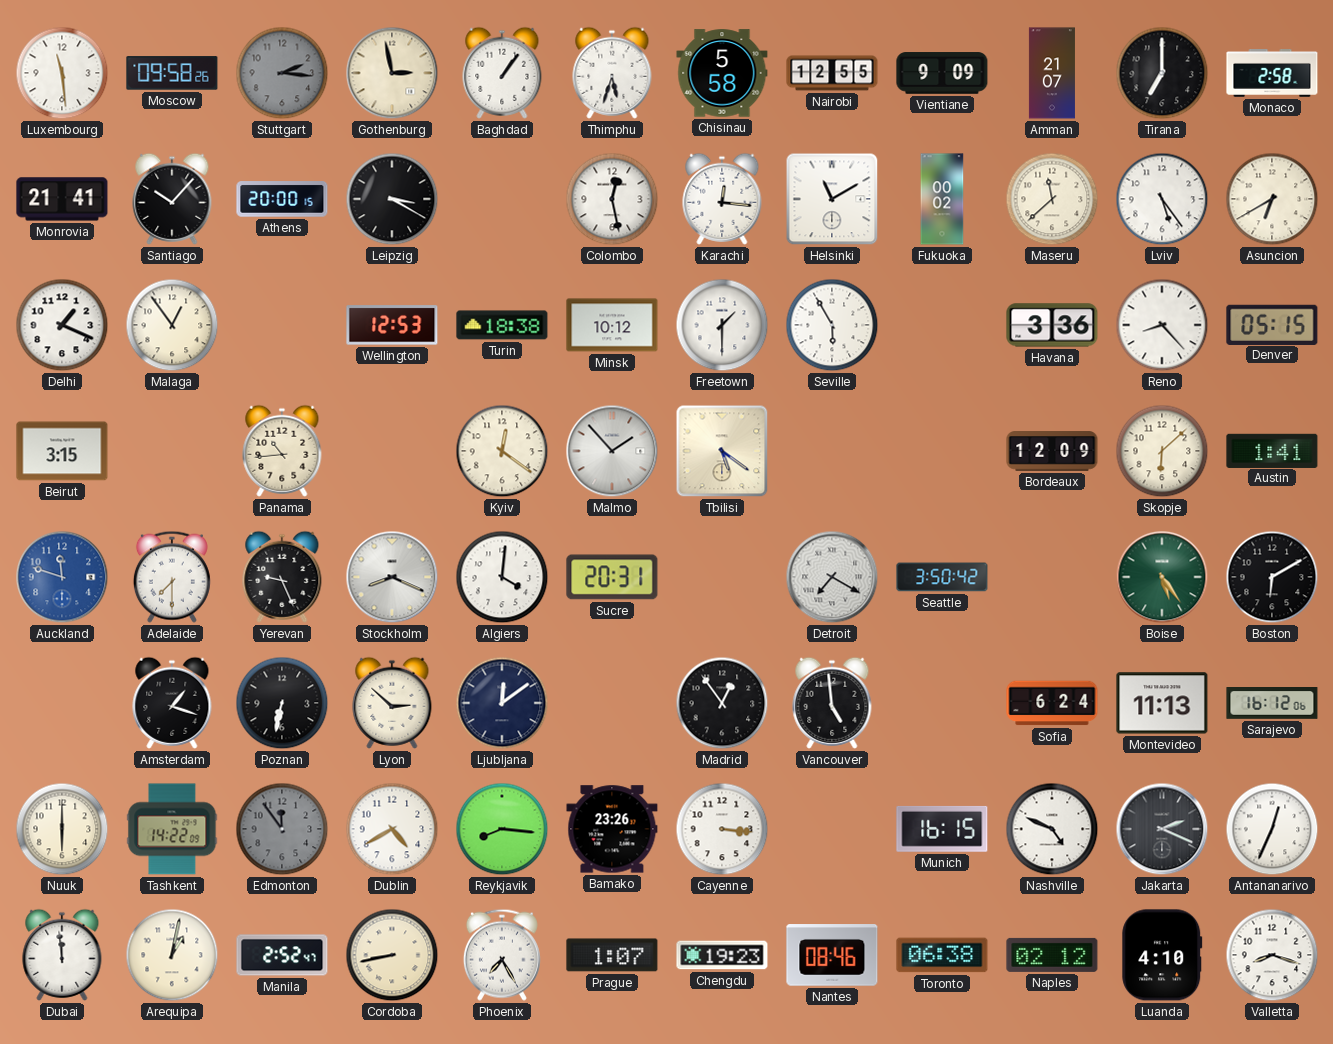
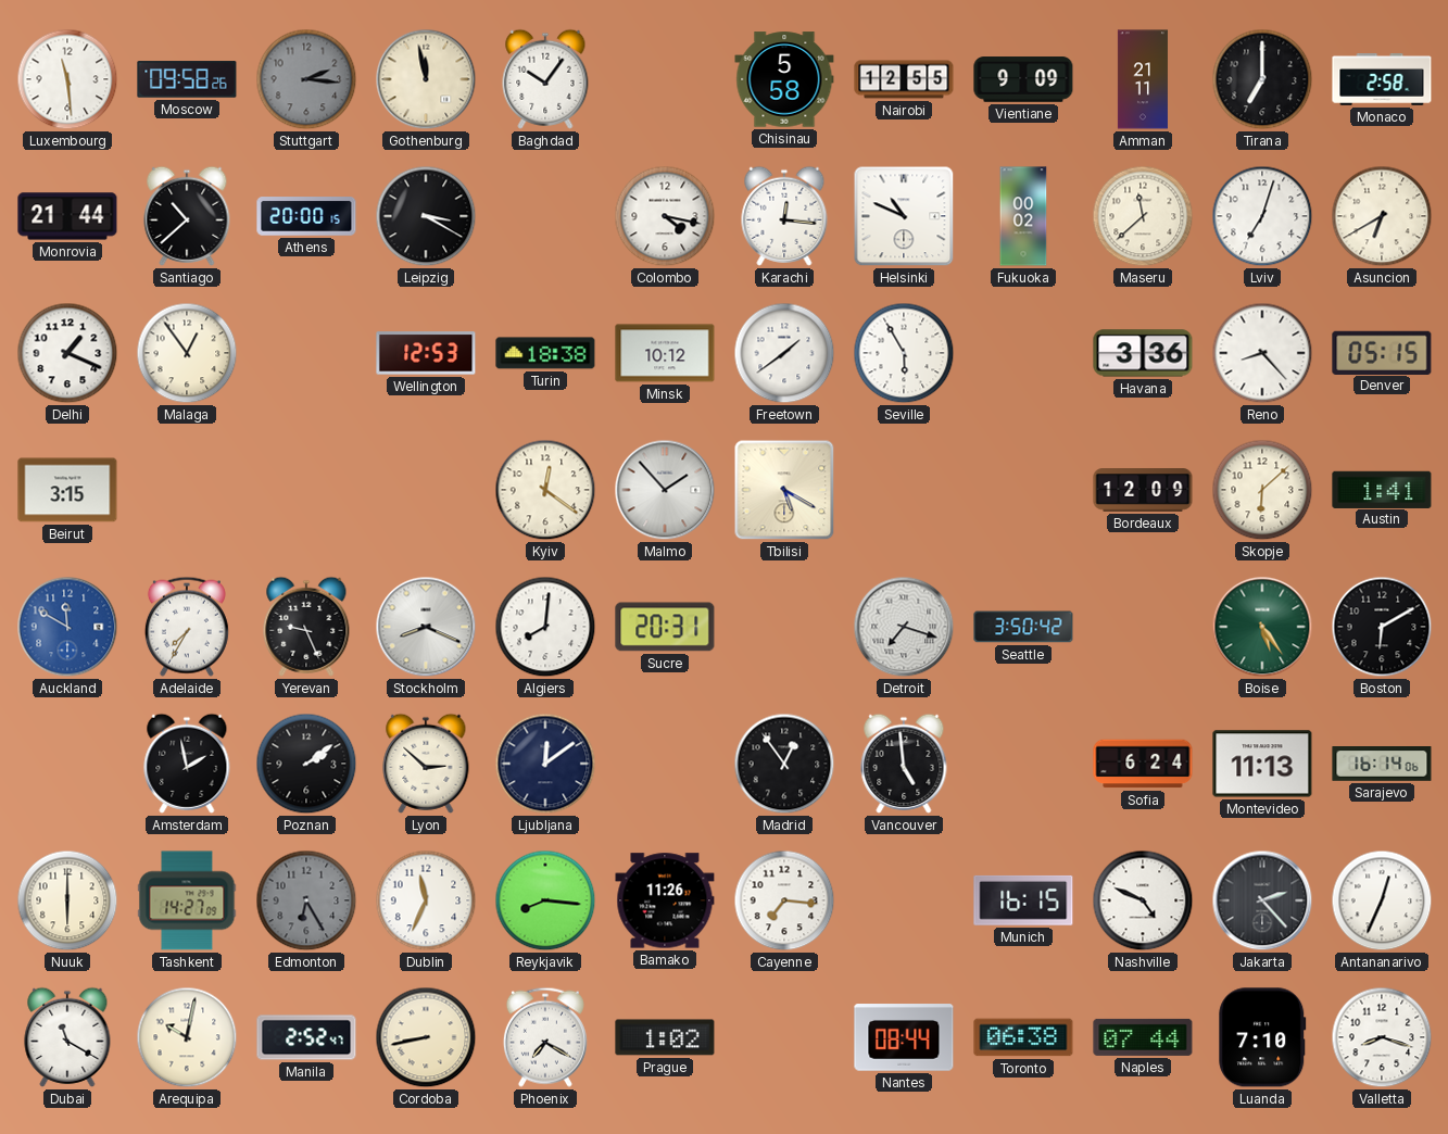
Gothenburg: 2:58 -> 11:58 (426, 79)
Baghdad: 1:06 -> 10:06 (545, 79)
Thimphu: 5:33 -> none (612, 73)
Amman: 21:07 -> 21:11 (1143, 79)
Monrovia: 21:41 -> 21:44 (67, 216)
Santiago: 10:07 -> 10:38 (187, 216)
Colombo: 12:28 -> 4:17 (665, 216)
Helsinki: 11:10 -> 10:49 (904, 216)
Lviv: 5:24 -> 7:03 (1262, 216)
Freetown: 1:30 -> 1:39 (784, 353)
Panama: 10:44 -> none (282, 451)
Tbilisi: 5:21 -> 5:20 (784, 490)
Auckland: 11:48 -> 11:50 (67, 627)
Adelaide: 7:30 -> 7:35 (187, 627)
Algiers: 4:01 -> 8:01 (545, 627)
Detroit: 7:20 -> 7:18 (904, 627)
Amsterdam: 1:18 -> 1:58 (187, 764)
Poznan: 6:32 -> 2:09 (306, 764)
Sarajevo: 16:12 -> 16:14 (1382, 764)
Tashkent: 14:22 -> 14:27 (187, 900)
Edmonton: 11:54 -> 6:25 (306, 900)
Dublin: 4:40 -> 11:34 (426, 900)
Bamako: 23:26 -> 11:26 (665, 900)
Cayenne: 3:16 -> 7:16 (784, 900)
Jakarta: 2:19 -> 2:23 (1262, 900)
Dubai: 11:59 -> 11:20 (67, 1037)
Arequipa: 1:02 -> 10:02 (187, 1037)
Phoenix: 7:25 -> 7:20 (545, 1037)
Prague: 1:07 -> 1:02 (665, 1037)
Chengdu: 19:23 -> none (722, 955)
Nantes: 08:46 -> 08:44 (904, 1037)
Naples: 02:12 -> 07:44 (1143, 1037)
Luanda: 4:10 -> 7:10 (1262, 1037)
